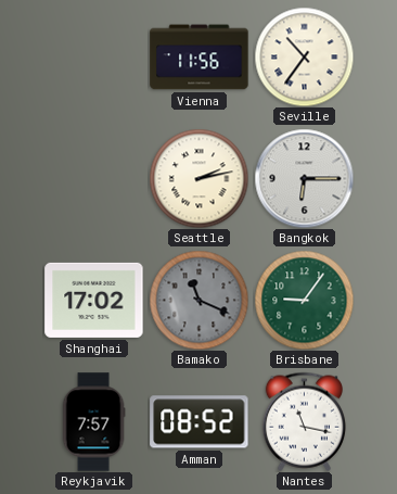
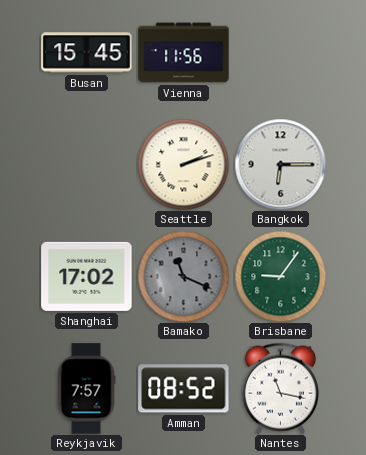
Busan: none -> 15:45 (87, 53)
Seville: 10:36 -> none (304, 56)
Seattle: 2:13 -> 2:12 (183, 164)
